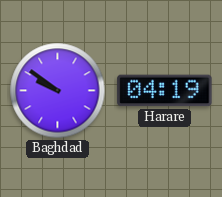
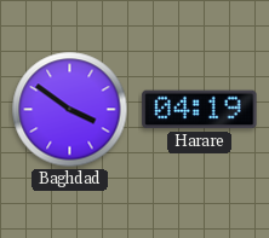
Baghdad: 9:51 -> 3:51 (70, 110)
